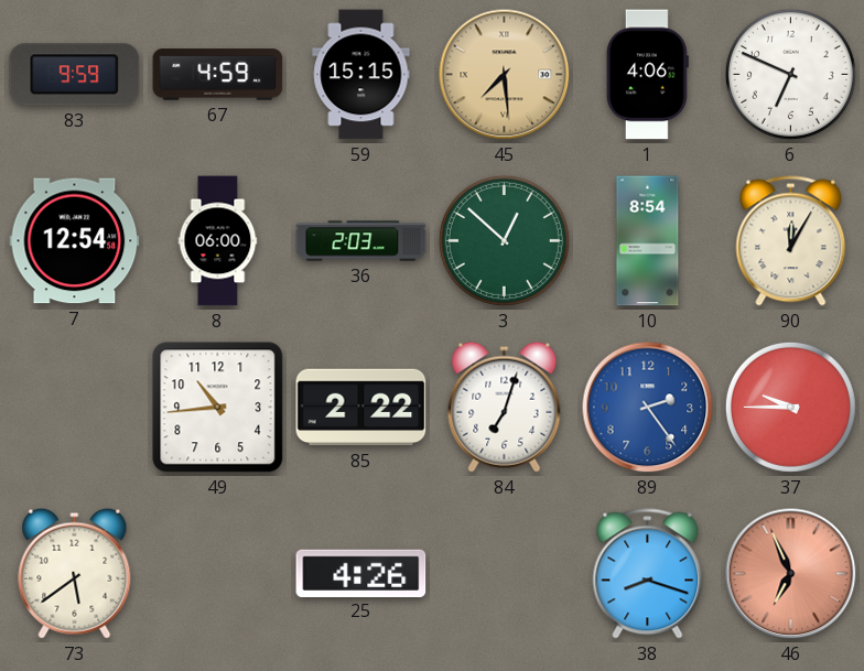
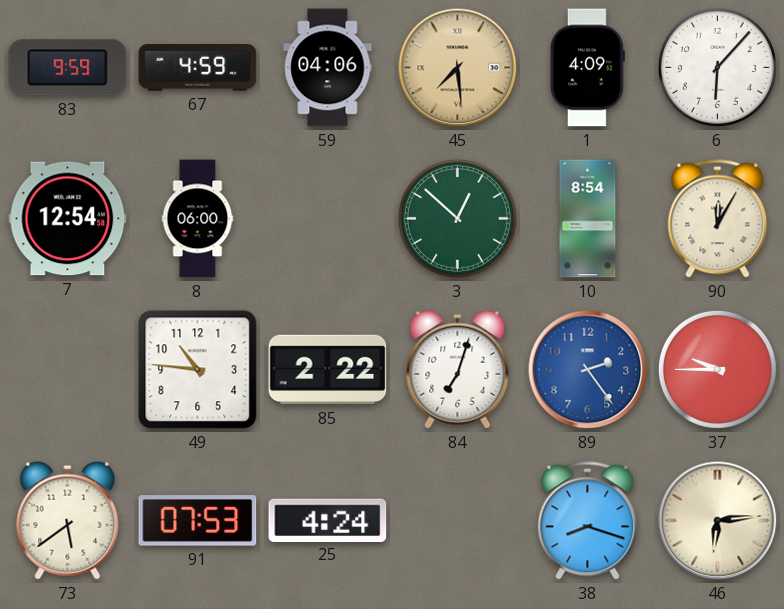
59: 15:15 -> 04:06 (328, 68)
1: 4:06 -> 4:09 (587, 68)
6: 6:49 -> 6:07 (717, 67)
36: 2:03 -> none (361, 241)
49: 10:44 -> 10:46 (198, 370)
91: none -> 07:53 (198, 521)
25: 4:26 -> 4:24 (328, 520)
46: 6:56 -> 6:14 (718, 521)
46 dial: salmon -> cream (718, 521)
